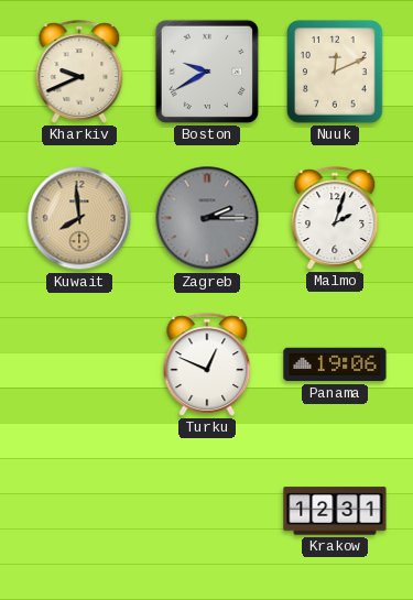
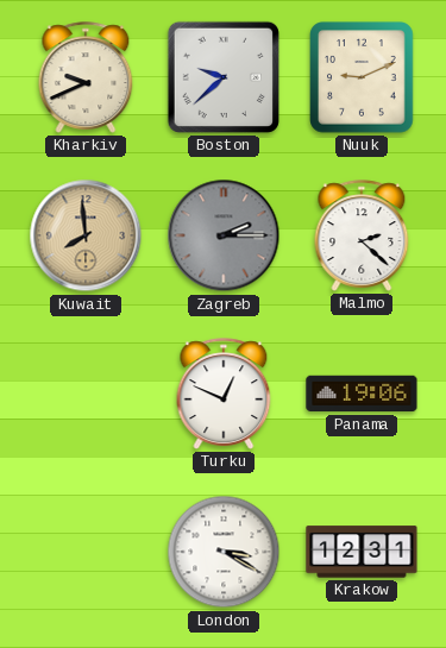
Boston: 9:40 -> 9:38 (224, 77)
Nuuk: 12:11 -> 9:11 (362, 77)
Malmo: 2:03 -> 2:22 (362, 235)
London: none -> 3:20 (224, 552)
